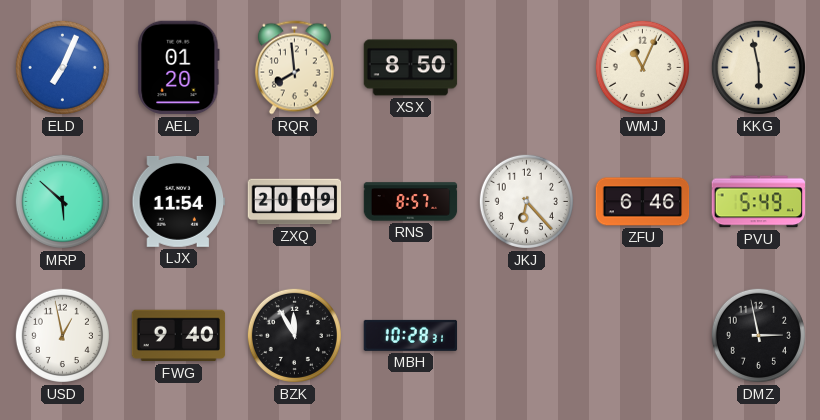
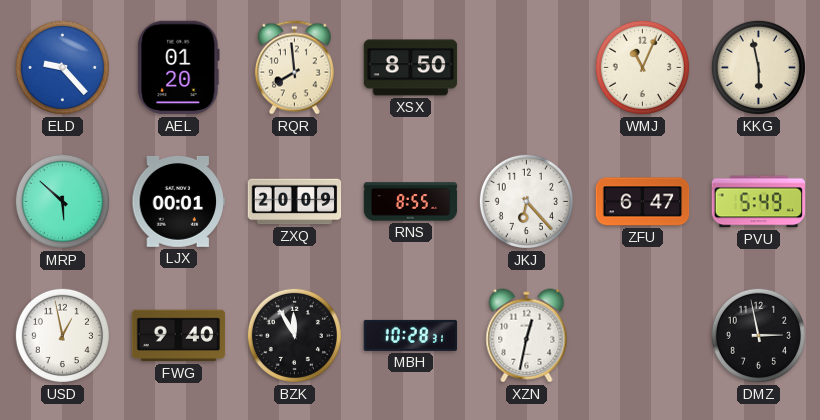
ELD: 7:04 -> 9:23 (62, 67)
LJX: 11:54 -> 00:01 (179, 201)
RNS: 8:57 -> 8:55 (411, 202)
ZFU: 6:46 -> 6:47 (643, 202)
XZN: none -> 12:32 (527, 336)
